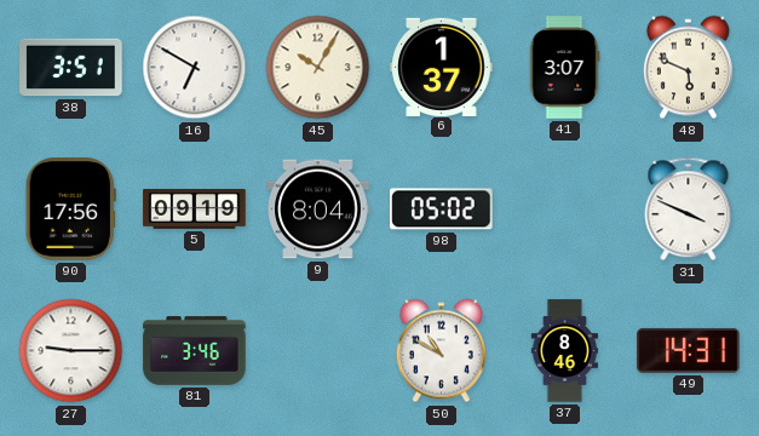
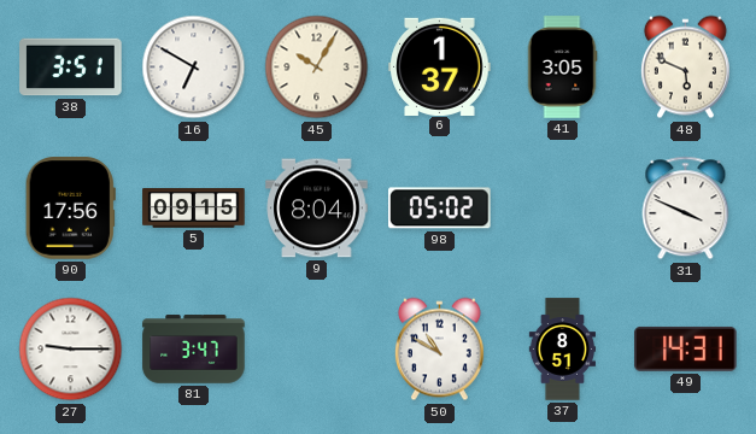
41: 3:07 -> 3:05 (562, 68)
5: 09:19 -> 09:15 (194, 209)
81: 3:46 -> 3:47 (194, 350)
37: 8:46 -> 8:51 (562, 350)
